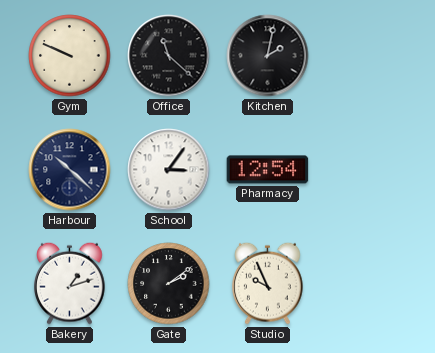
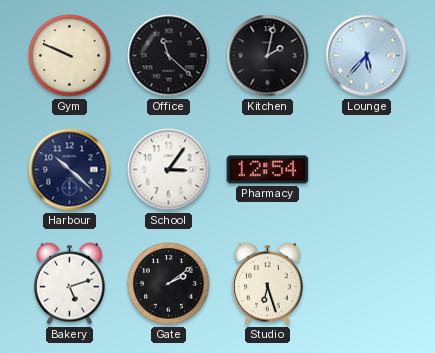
Lounge: none -> 5:37 (367, 56)
Bakery: 1:12 -> 5:12 (70, 283)
Studio: 9:56 -> 6:27 (268, 283)
